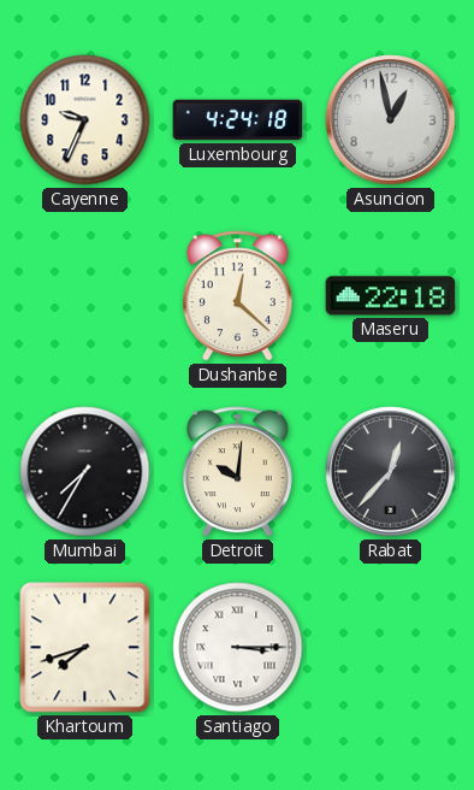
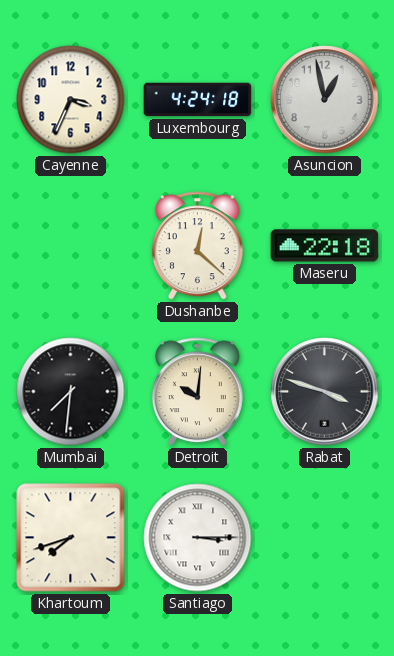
Cayenne: 9:34 -> 3:34 (71, 100)
Mumbai: 7:35 -> 7:31 (71, 392)
Rabat: 12:37 -> 3:48 (325, 392)
